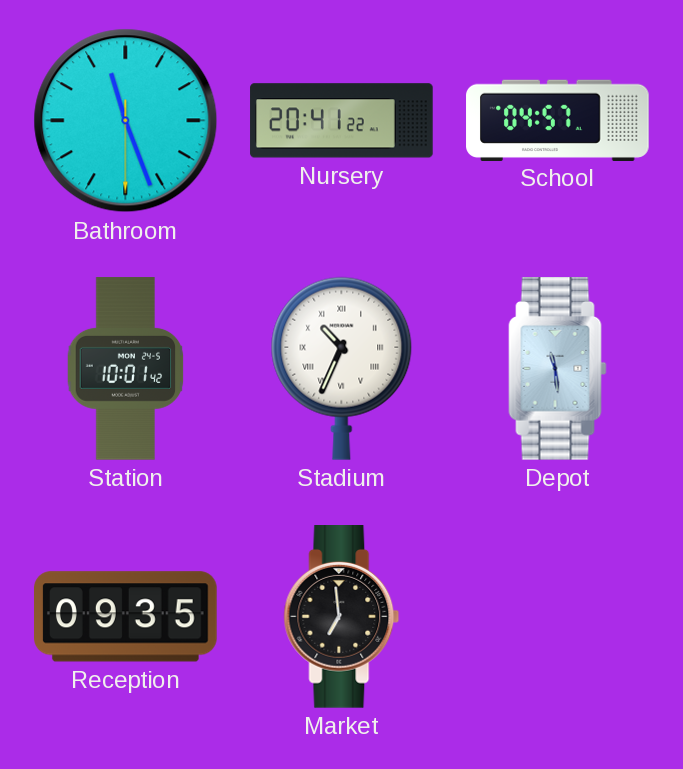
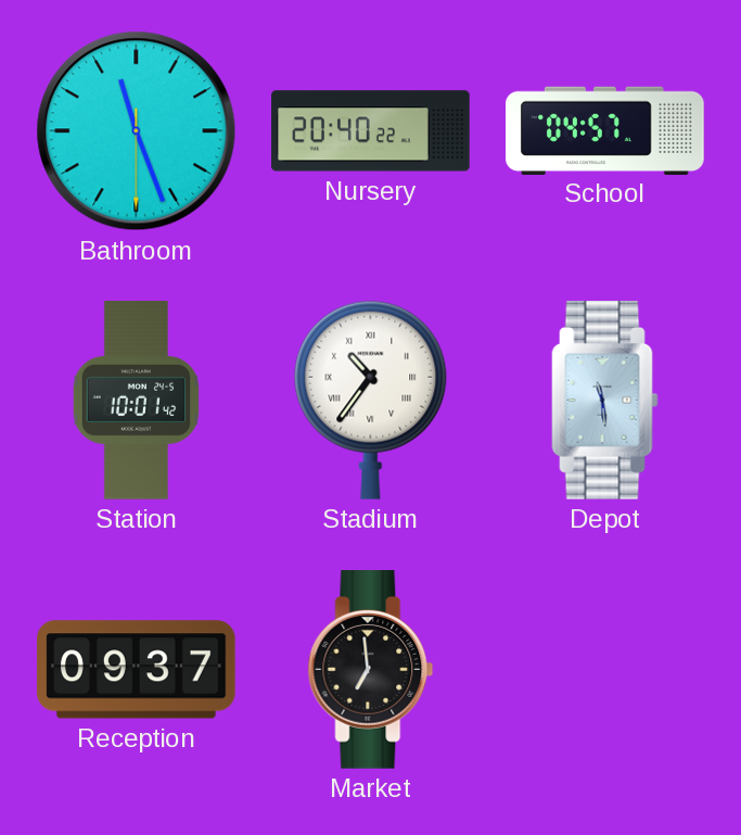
Nursery: 20:41 -> 20:40 (371, 131)
Stadium: 10:34 -> 10:36 (371, 400)
Reception: 09:35 -> 09:37 (137, 670)
